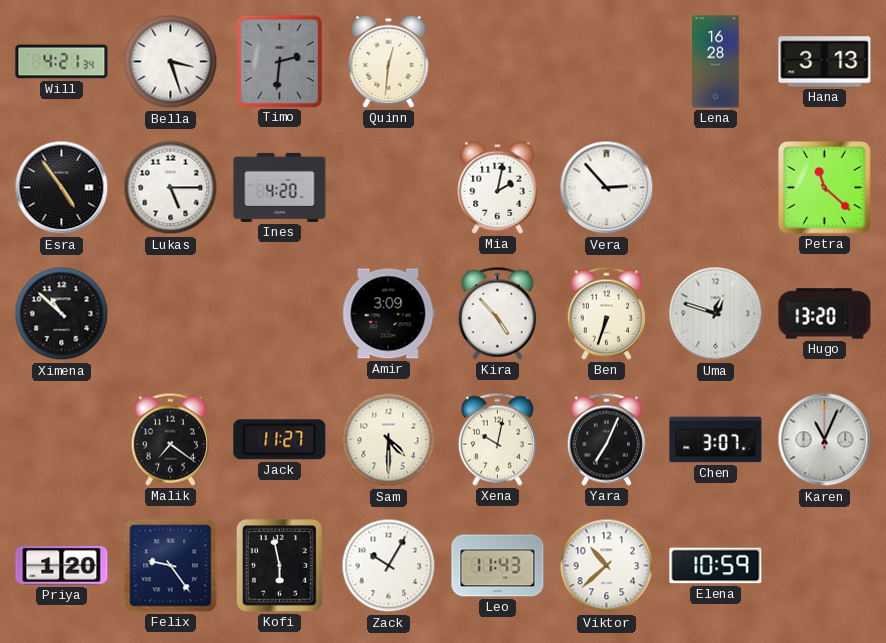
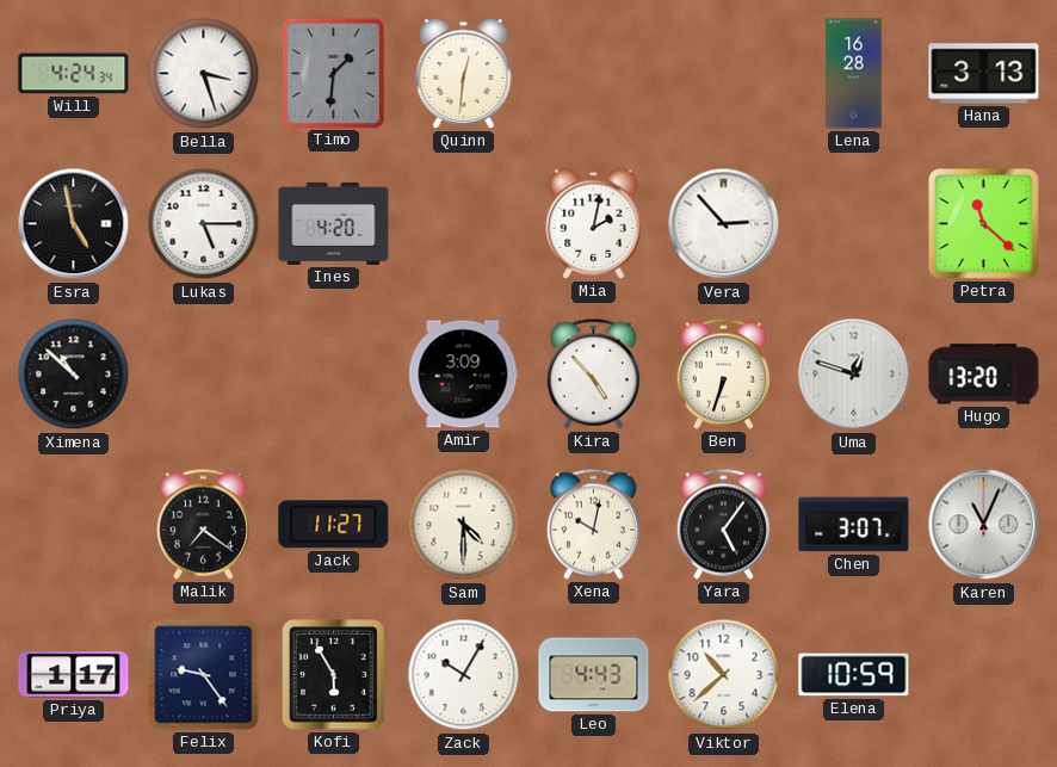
Will: 4:21 -> 4:24 (74, 74)
Timo: 2:31 -> 1:31 (333, 73)
Esra: 4:54 -> 4:58 (74, 224)
Yara: 7:04 -> 5:06 (723, 524)
Priya: 1:20 -> 1:17 (74, 675)
Kofi: 5:58 -> 5:55 (334, 675)
Leo: 11:43 -> 4:43 (594, 675)
